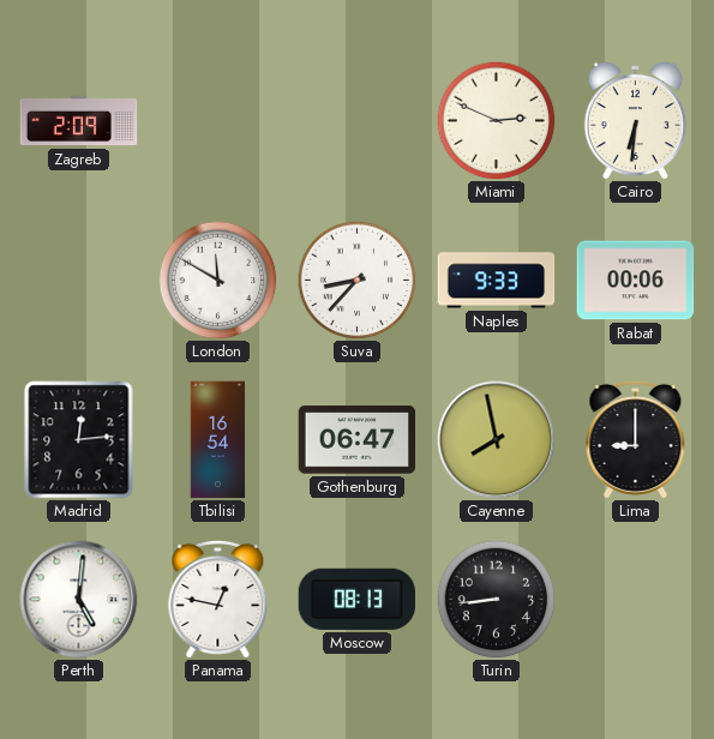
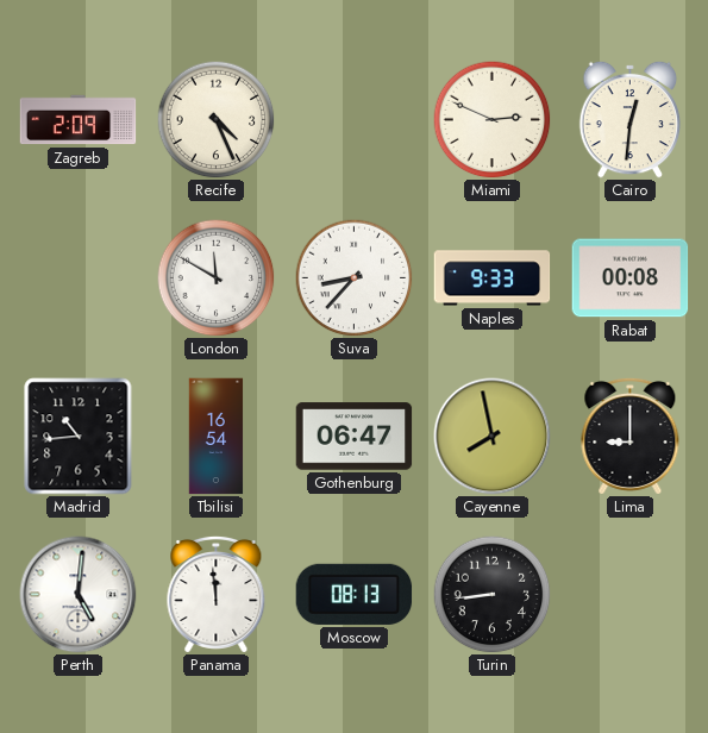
Recife: none -> 4:26 (217, 120)
Cairo: 6:31 -> 12:31 (631, 119)
Rabat: 00:06 -> 00:08 (631, 278)
Madrid: 12:14 -> 10:44 (79, 437)
Panama: 12:47 -> 11:59 (217, 594)
